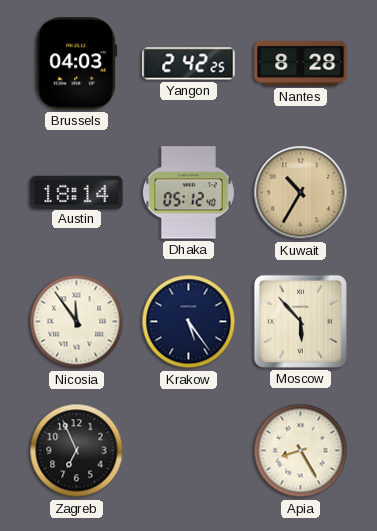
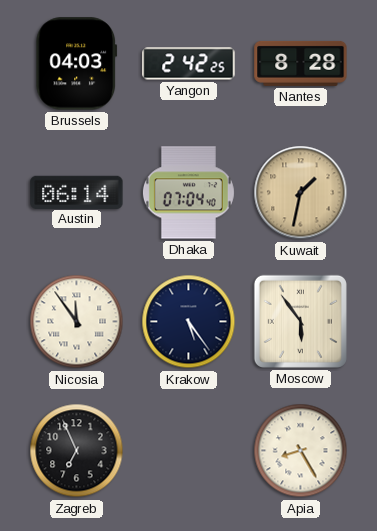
Austin: 18:14 -> 06:14 (77, 192)
Dhaka: 05:12 -> 07:04 (188, 193)
Kuwait: 10:35 -> 1:32 (301, 193)
Moscow: 5:53 -> 5:54 (300, 321)
